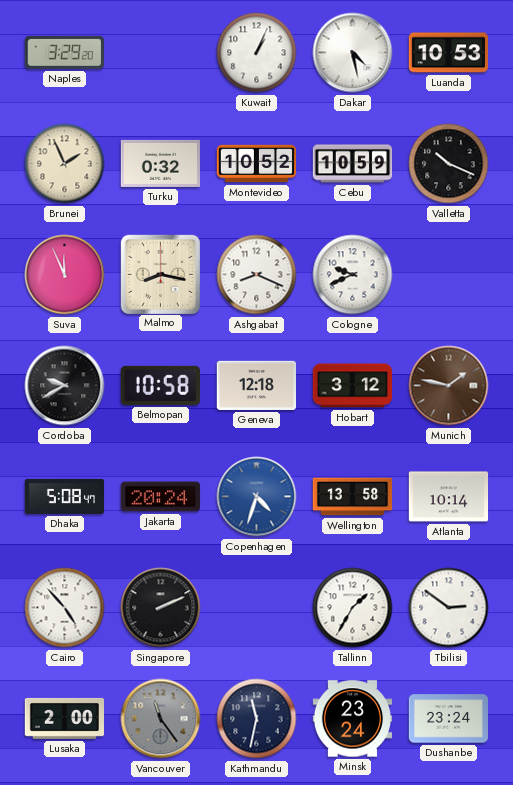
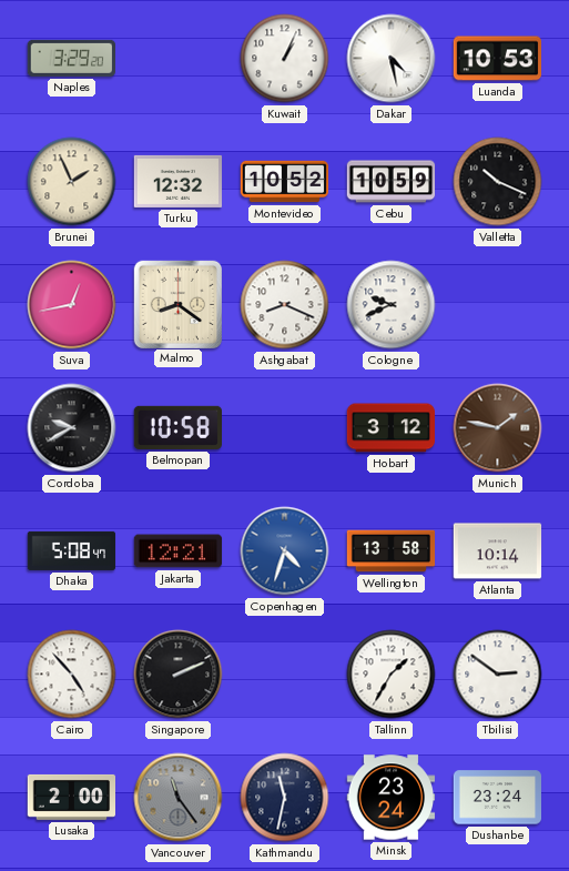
Turku: 0:32 -> 12:32 (179, 181)
Suva: 11:56 -> 12:43 (72, 305)
Malmo: 8:17 -> 8:21 (177, 304)
Geneva: 12:18 -> none (256, 385)
Jakarta: 20:24 -> 12:21 (179, 551)
